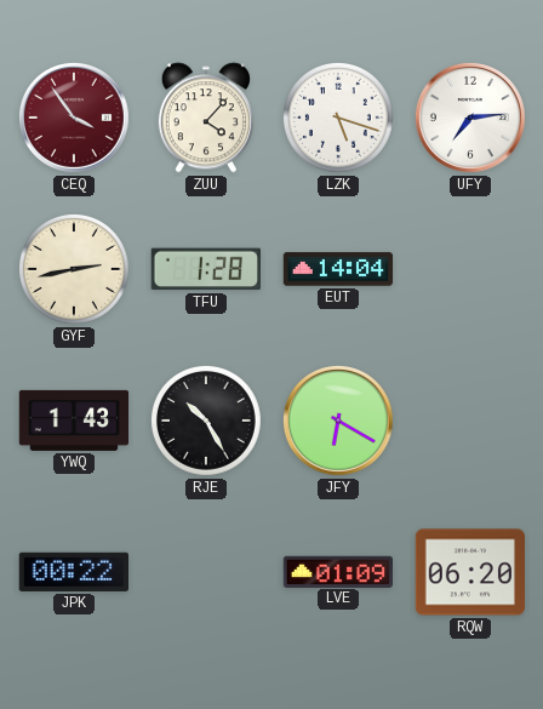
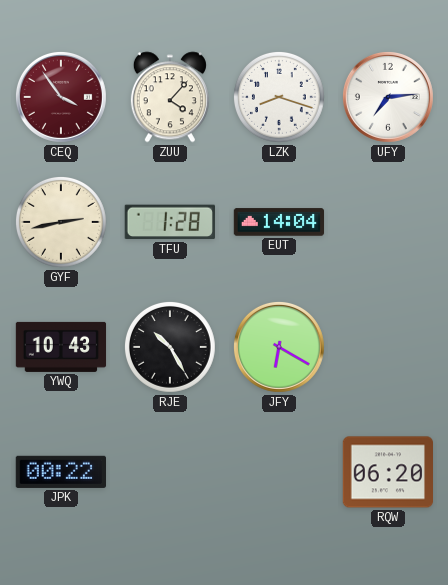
LZK: 5:18 -> 8:18 (279, 97)
YWQ: 1:43 -> 10:43 (61, 347)
LVE: 01:09 -> none (337, 571)
